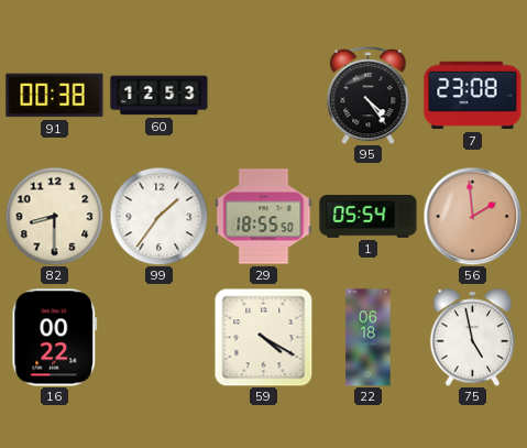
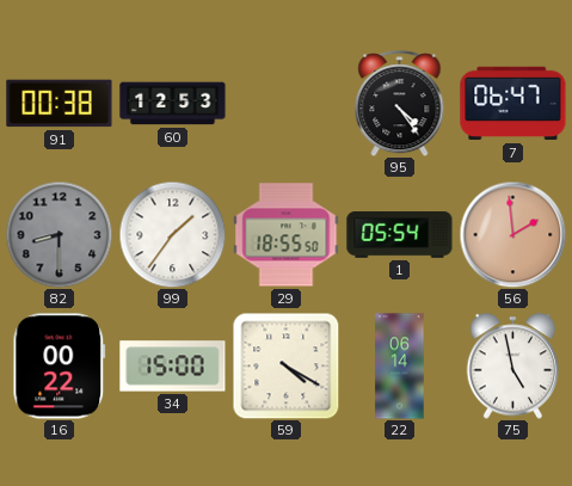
7: 23:08 -> 06:47 (513, 104)
82 dial: cream -> grey (59, 234)
34: none -> 15:00 (173, 367)
22: 06:18 -> 06:14 (400, 367)
